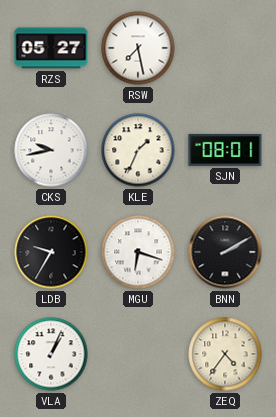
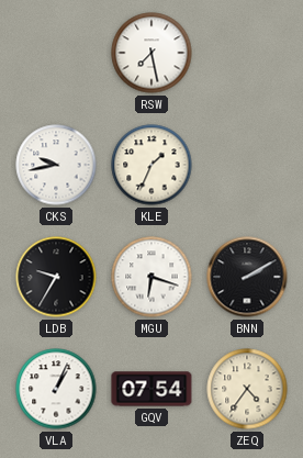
RZS: 05:27 -> none (51, 48)
SJN: 08:01 -> none (225, 150)
GQV: none -> 07:54 (151, 389)
